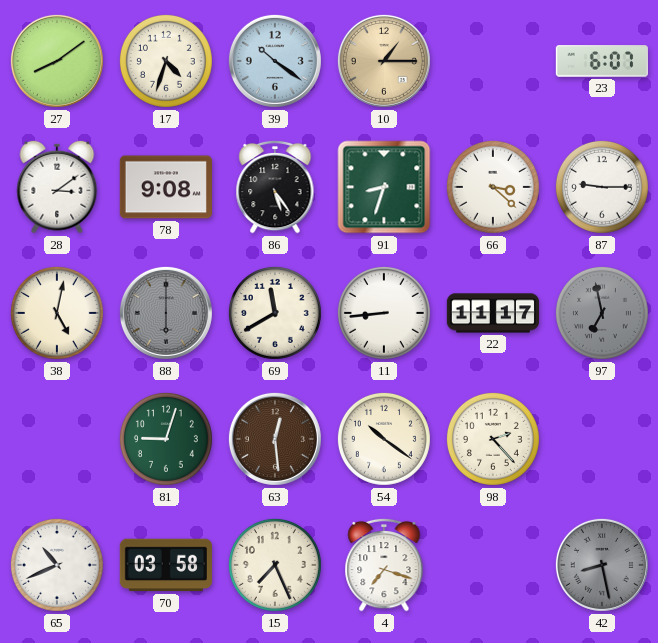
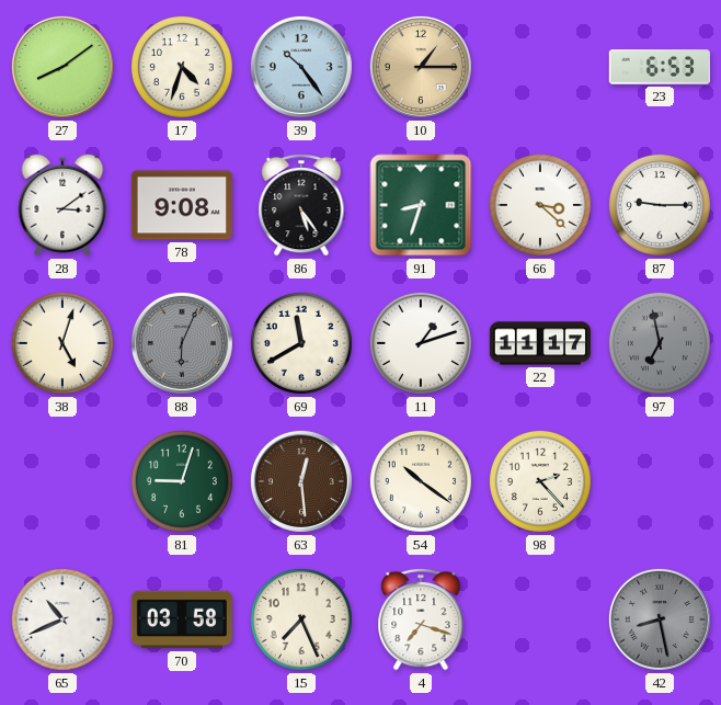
39: 10:21 -> 10:24 (301, 67)
23: 6:07 -> 6:53 (660, 67)
38: 5:02 -> 5:03 (62, 343)
88: 6:00 -> 6:04 (182, 343)
11: 8:44 -> 1:12 (421, 343)
